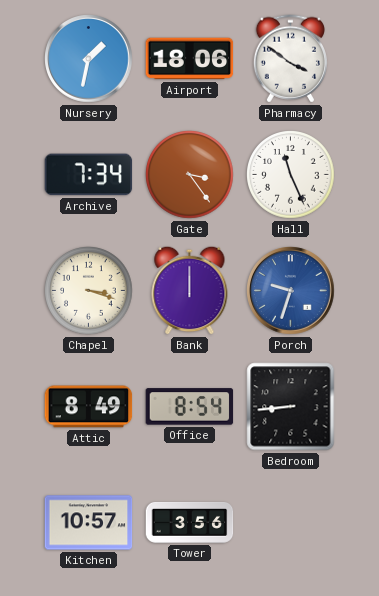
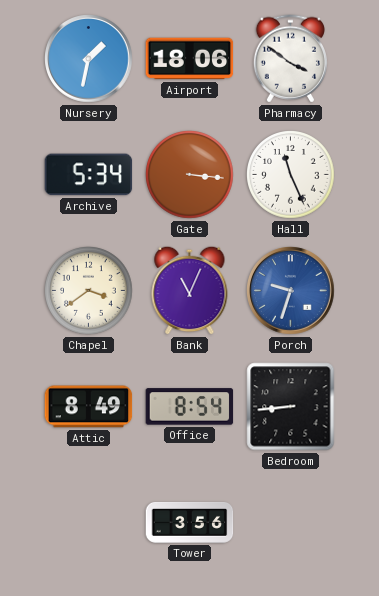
Archive: 7:34 -> 5:34 (89, 175)
Gate: 3:24 -> 3:16 (190, 175)
Chapel: 3:18 -> 3:39 (89, 291)
Bank: 12:00 -> 11:04 (190, 290)
Kitchen: 10:57 -> none (89, 523)
